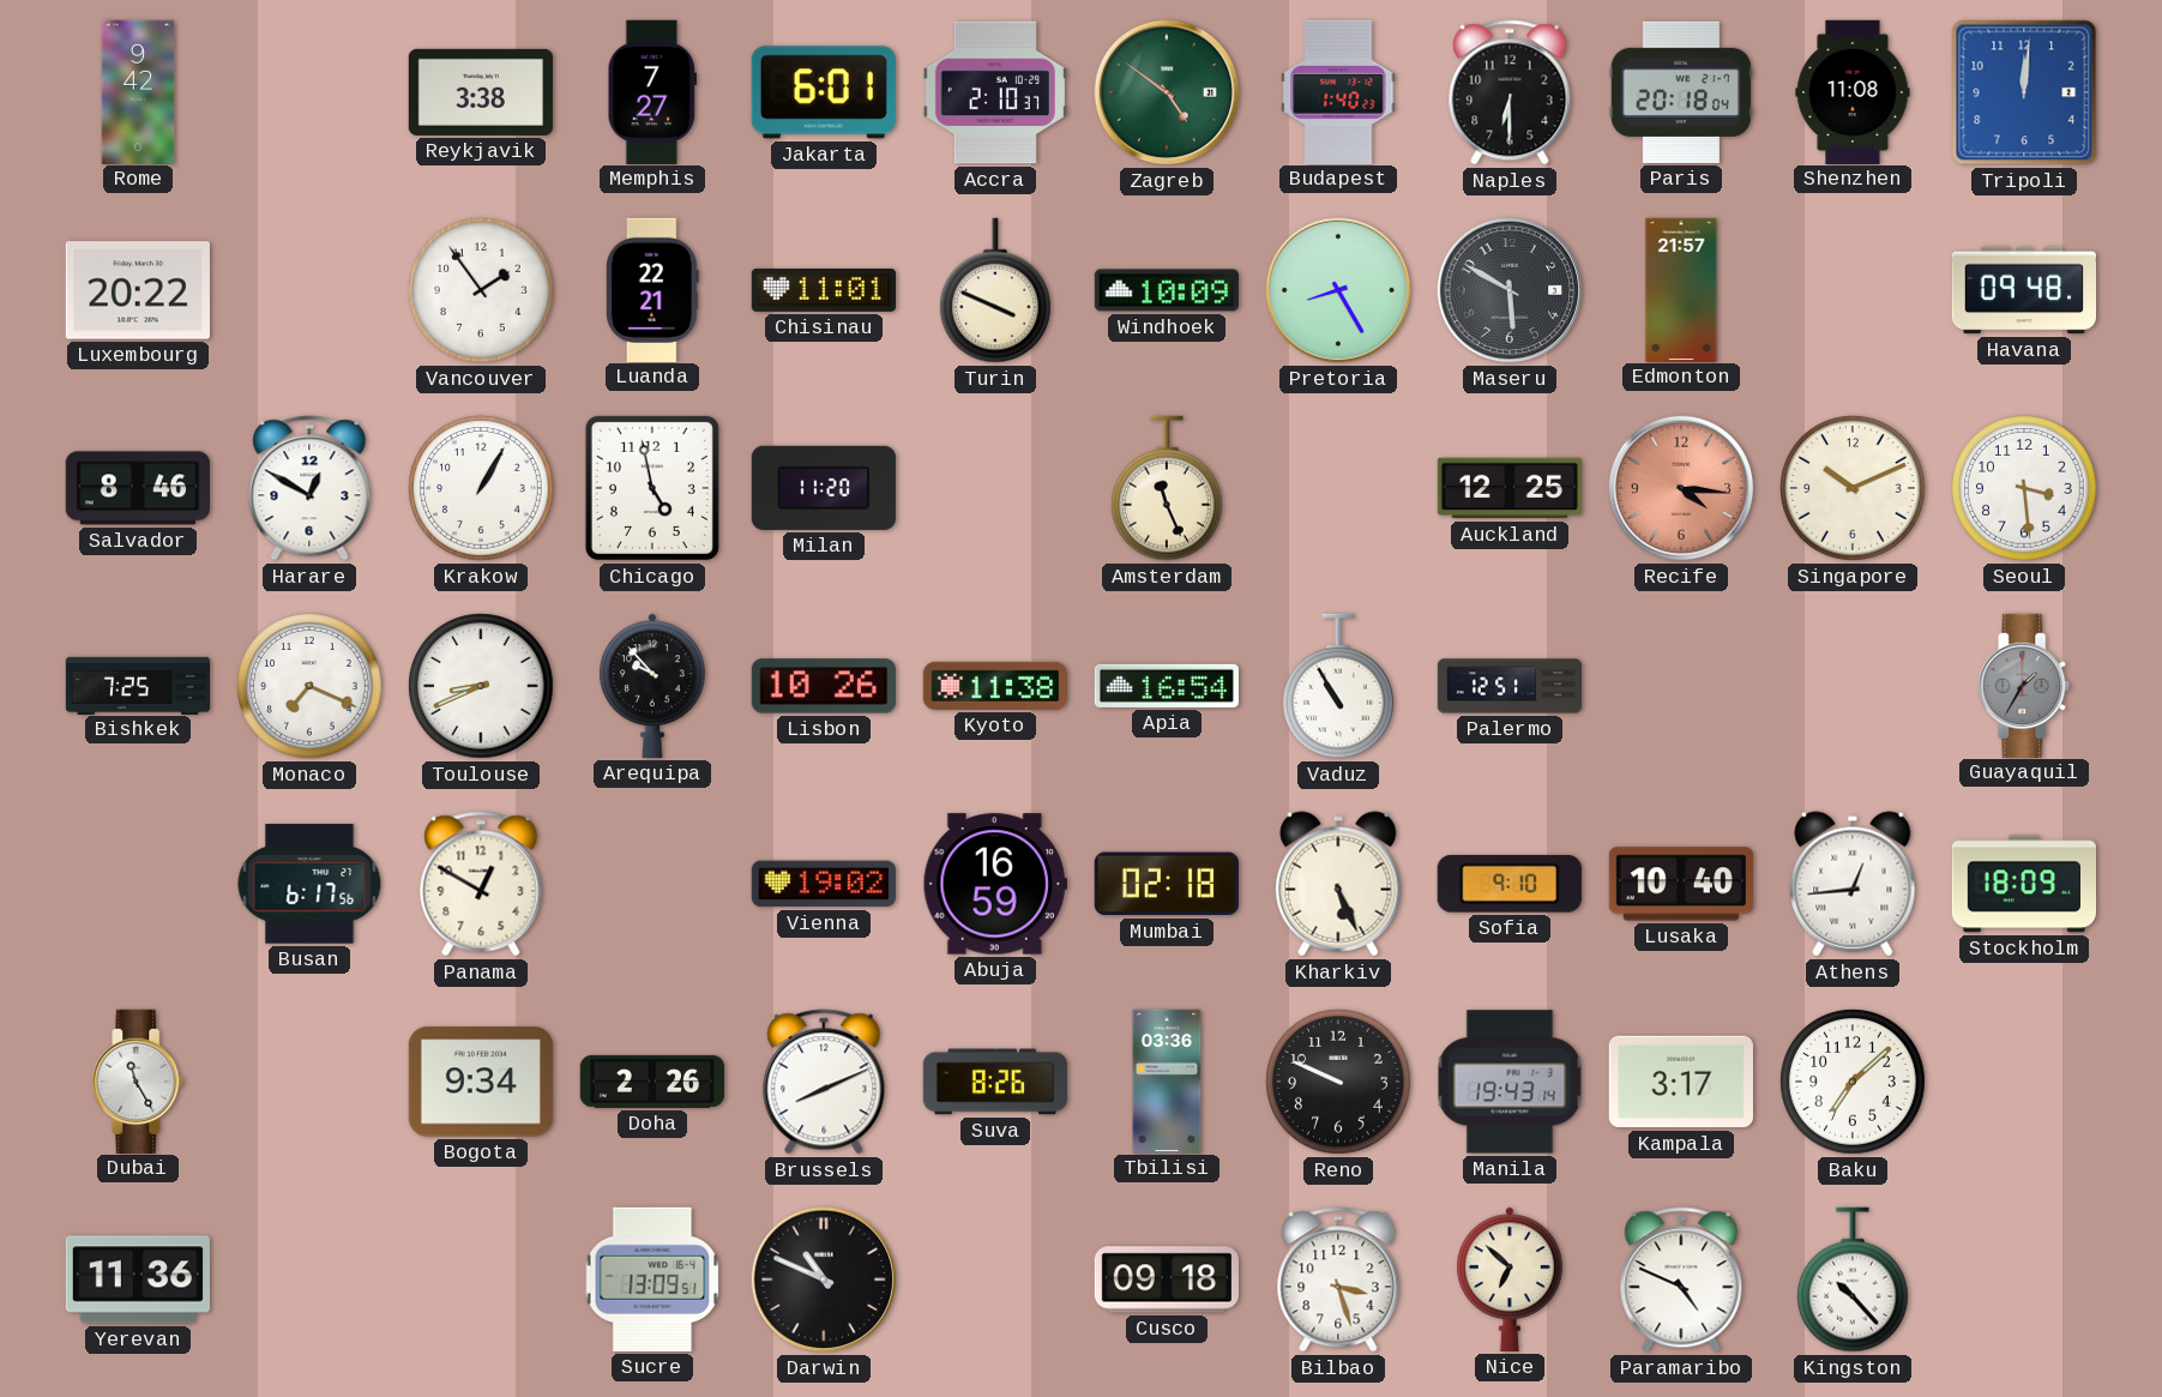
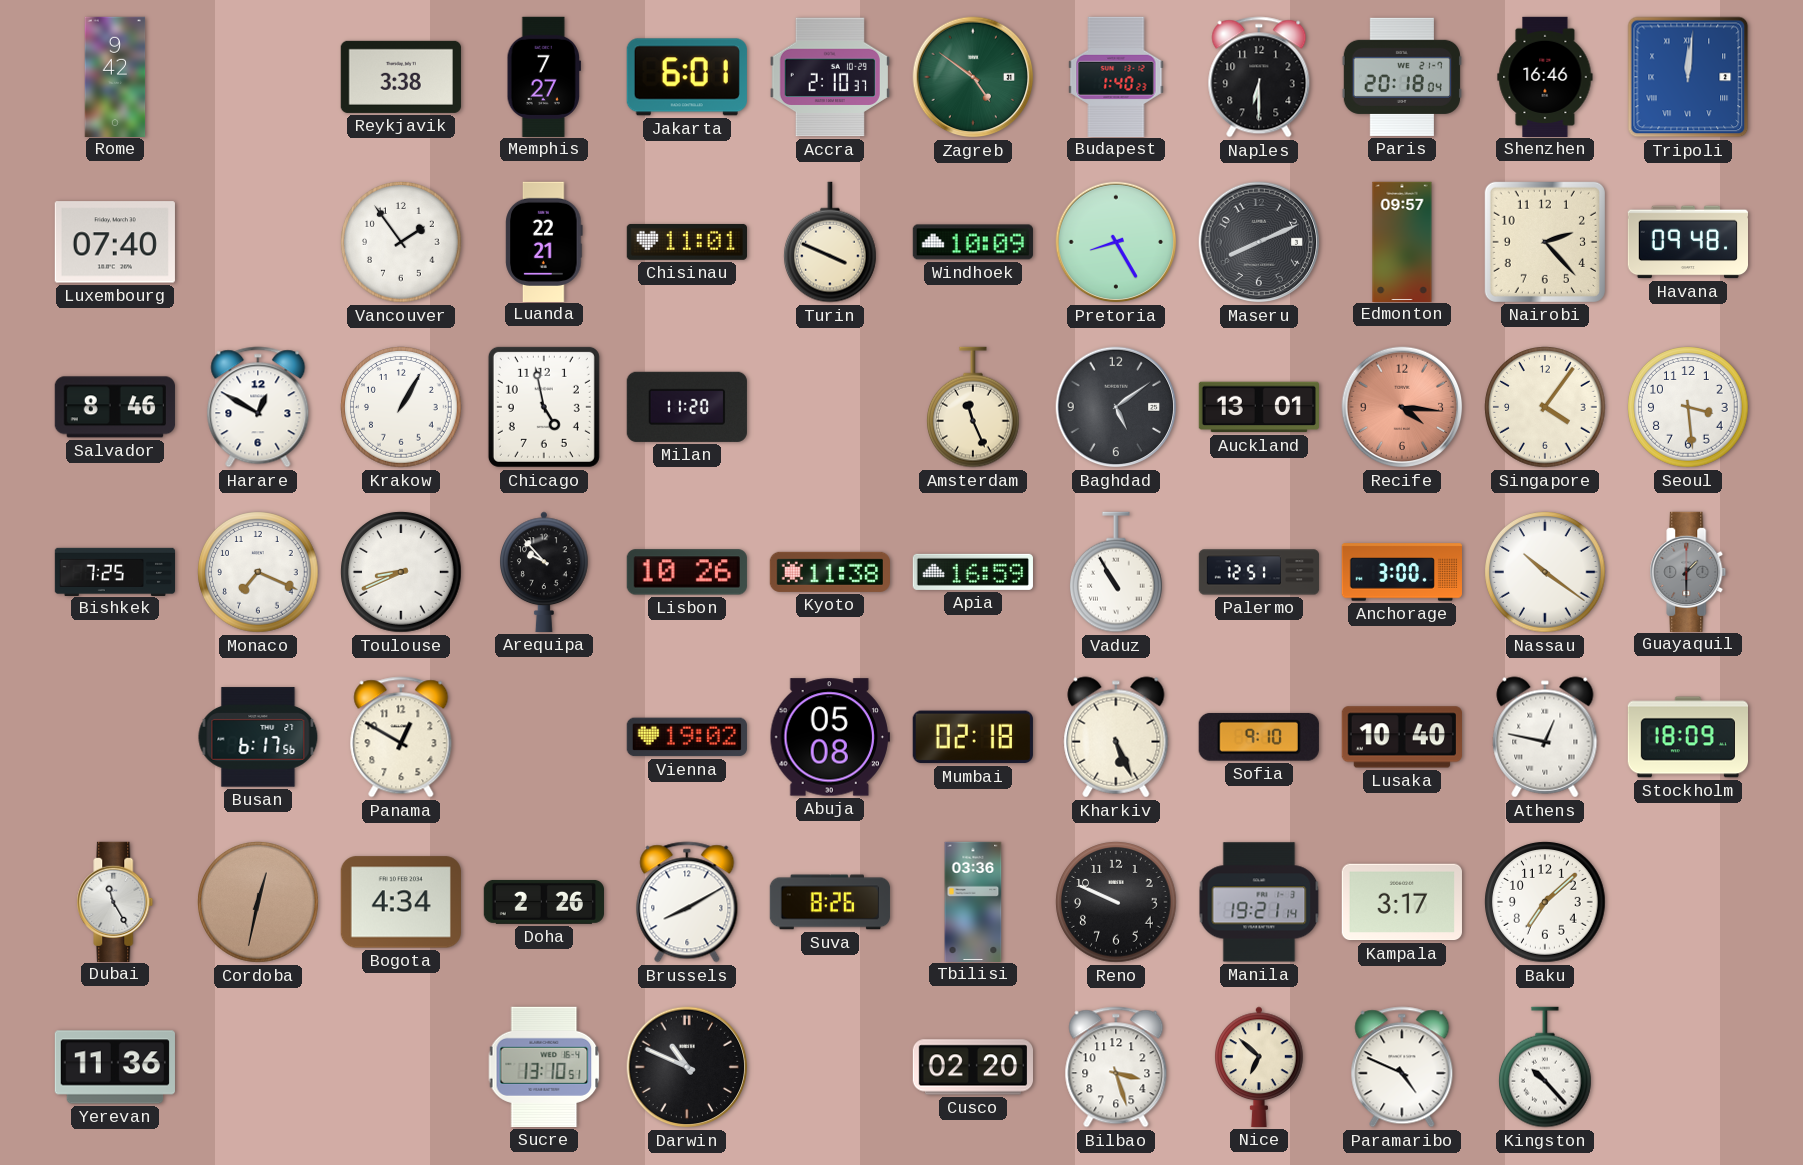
Shenzhen: 11:08 -> 16:46 (1545, 76)
Tripoli numerals: Arabic -> Roman (1688, 77)
Luxembourg: 20:22 -> 07:40 (115, 242)
Maseru: 5:50 -> 8:11 (1259, 242)
Edmonton: 21:57 -> 09:57 (1402, 241)
Nairobi: none -> 2:23 (1545, 242)
Baghdad: none -> 5:09 (1116, 407)
Auckland: 12:25 -> 13:01 (1259, 407)
Singapore: 10:11 -> 4:06 (1545, 407)
Apia: 16:54 -> 16:59 (973, 572)
Anchorage: none -> 3:00 (1401, 572)
Nassau: none -> 10:21 (1545, 572)
Guayaquil: 1:35 -> 1:30 (1688, 571)
Abuja: 16:59 -> 05:08 (830, 737)
Athens: 12:44 -> 12:47 (1545, 737)
Cordoba: none -> 12:32 (258, 902)
Bogota: 9:34 -> 4:34 (401, 902)
Brussels: 8:11 -> 8:10 (687, 902)
Manila: 19:43 -> 19:21 (1259, 902)
Sucre: 13:09 -> 13:10 (544, 1067)
Cusco: 09:18 -> 02:20 (972, 1067)
